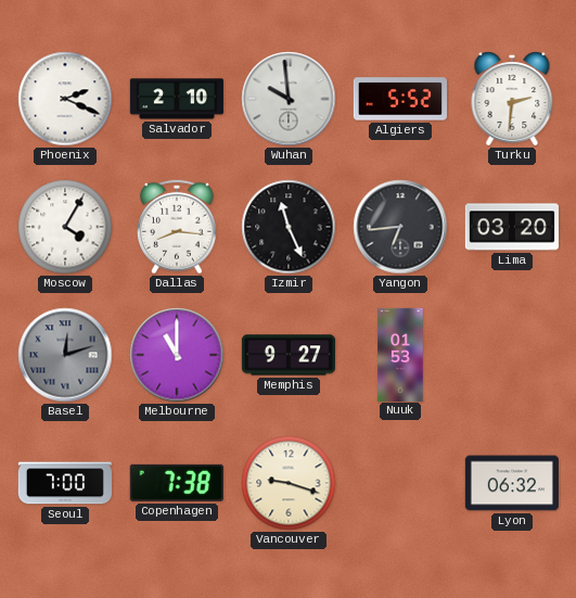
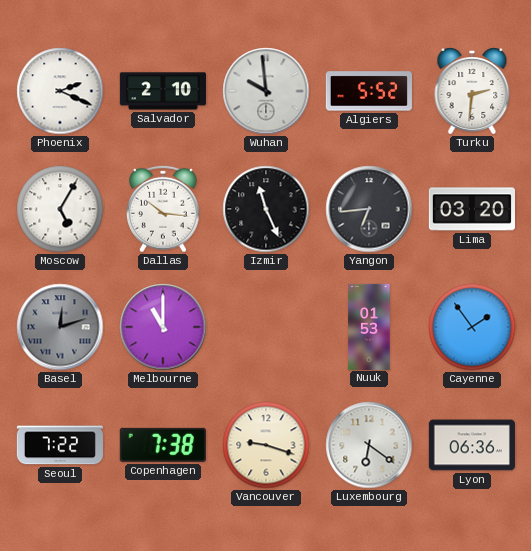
Moscow: 4:05 -> 5:05 (60, 209)
Dallas: 8:16 -> 10:16 (164, 209)
Memphis: 9:27 -> none (287, 355)
Cayenne: none -> 1:54 (472, 327)
Seoul: 7:00 -> 7:22 (60, 445)
Luxembourg: none -> 6:21 (369, 445)
Lyon: 06:32 -> 06:36 (472, 445)
